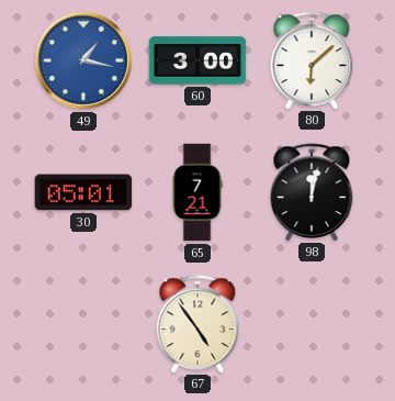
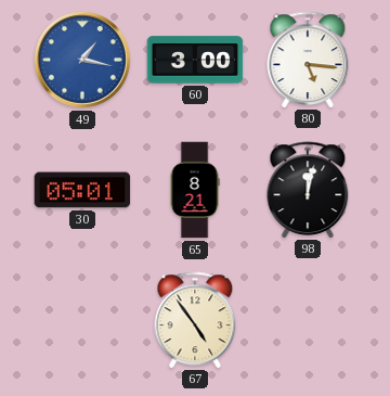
80: 6:08 -> 5:16 (308, 60)
65: 7:21 -> 8:21 (195, 190)
